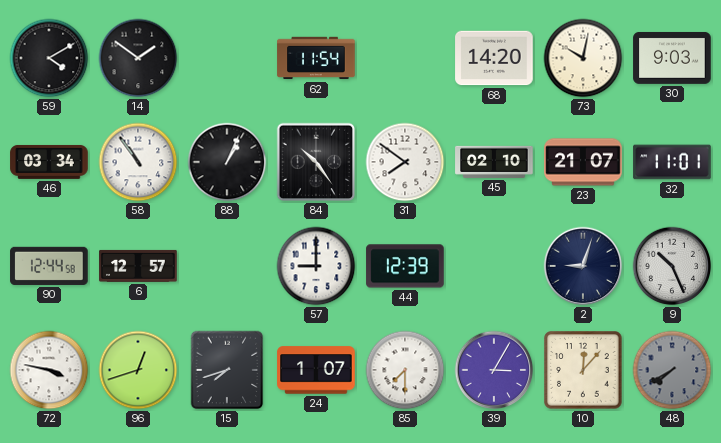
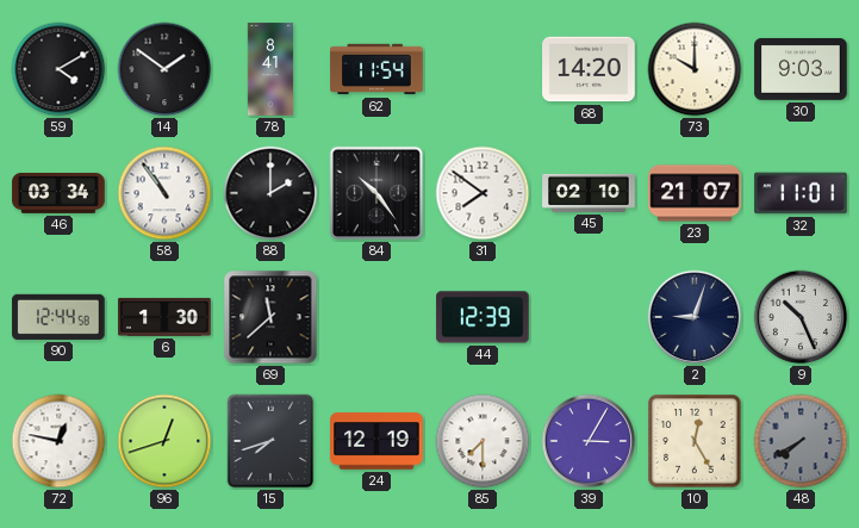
78: none -> 8:41 (270, 69)
73: 10:02 -> 10:00 (695, 69)
88: 1:04 -> 2:00 (270, 193)
6: 12:57 -> 1:30 (164, 317)
69: none -> 11:38 (270, 317)
57: 9:00 -> none (316, 266)
72: 3:47 -> 12:47 (58, 441)
24: 1:07 -> 12:19 (376, 441)
10: 12:07 -> 12:25 (695, 441)
